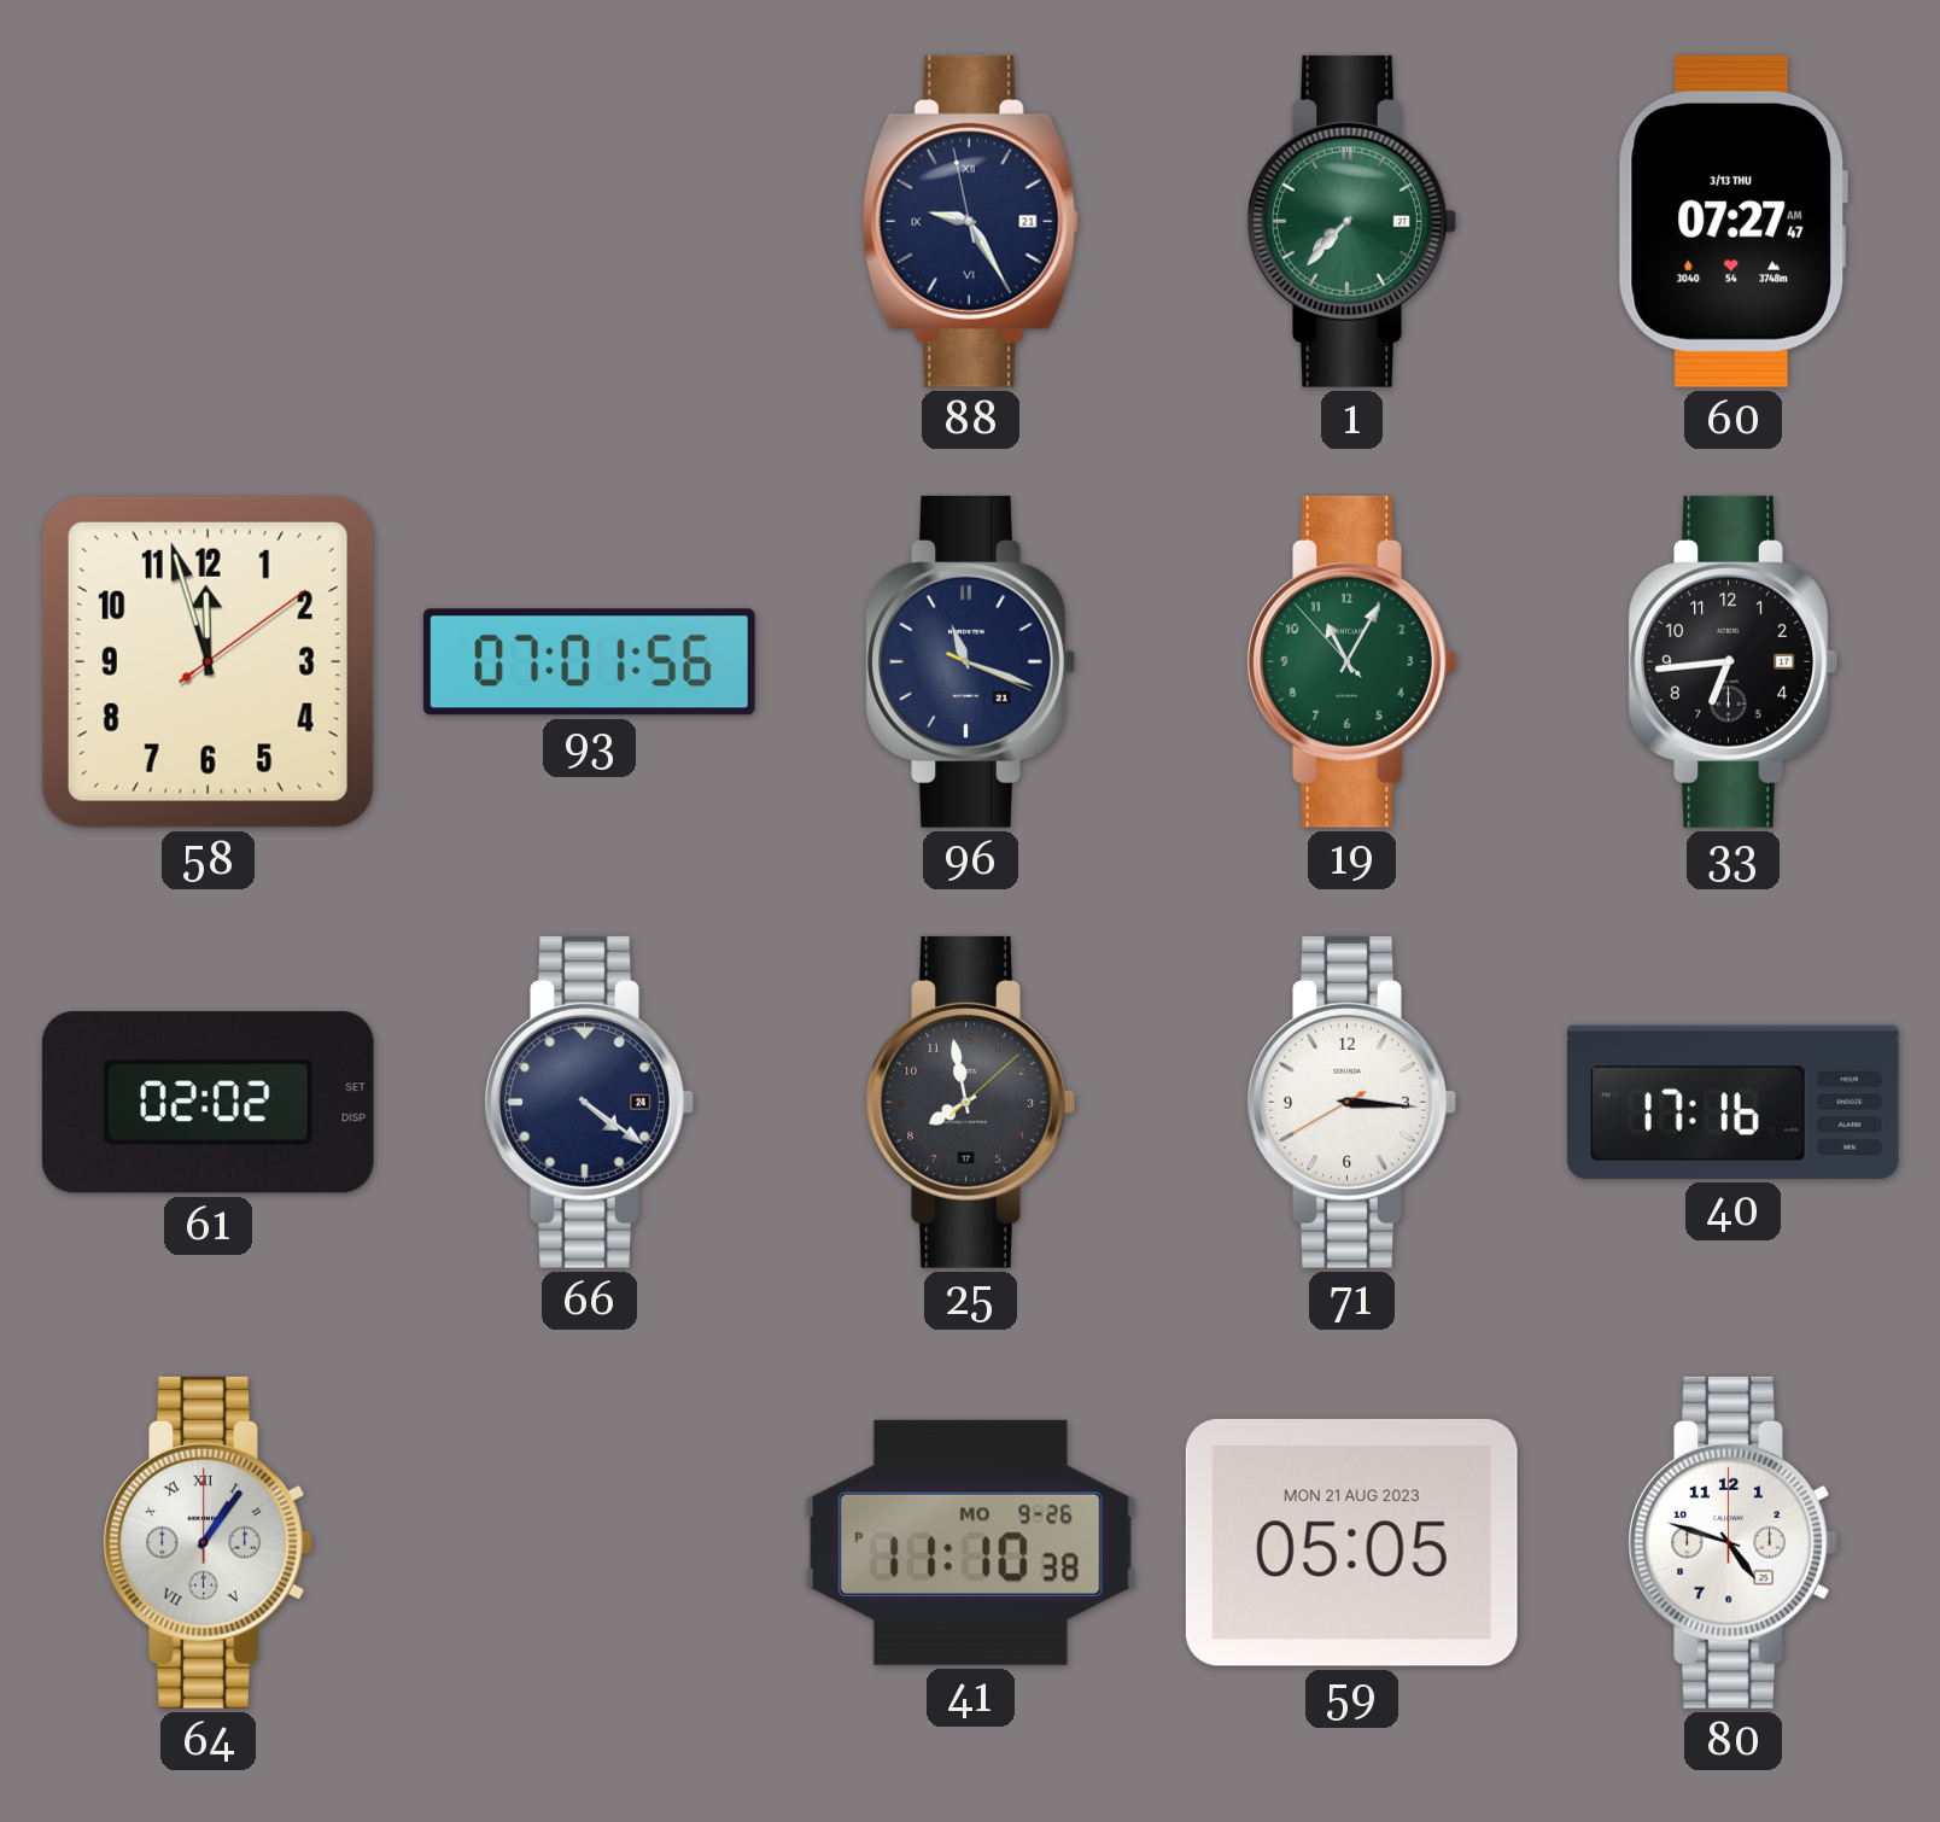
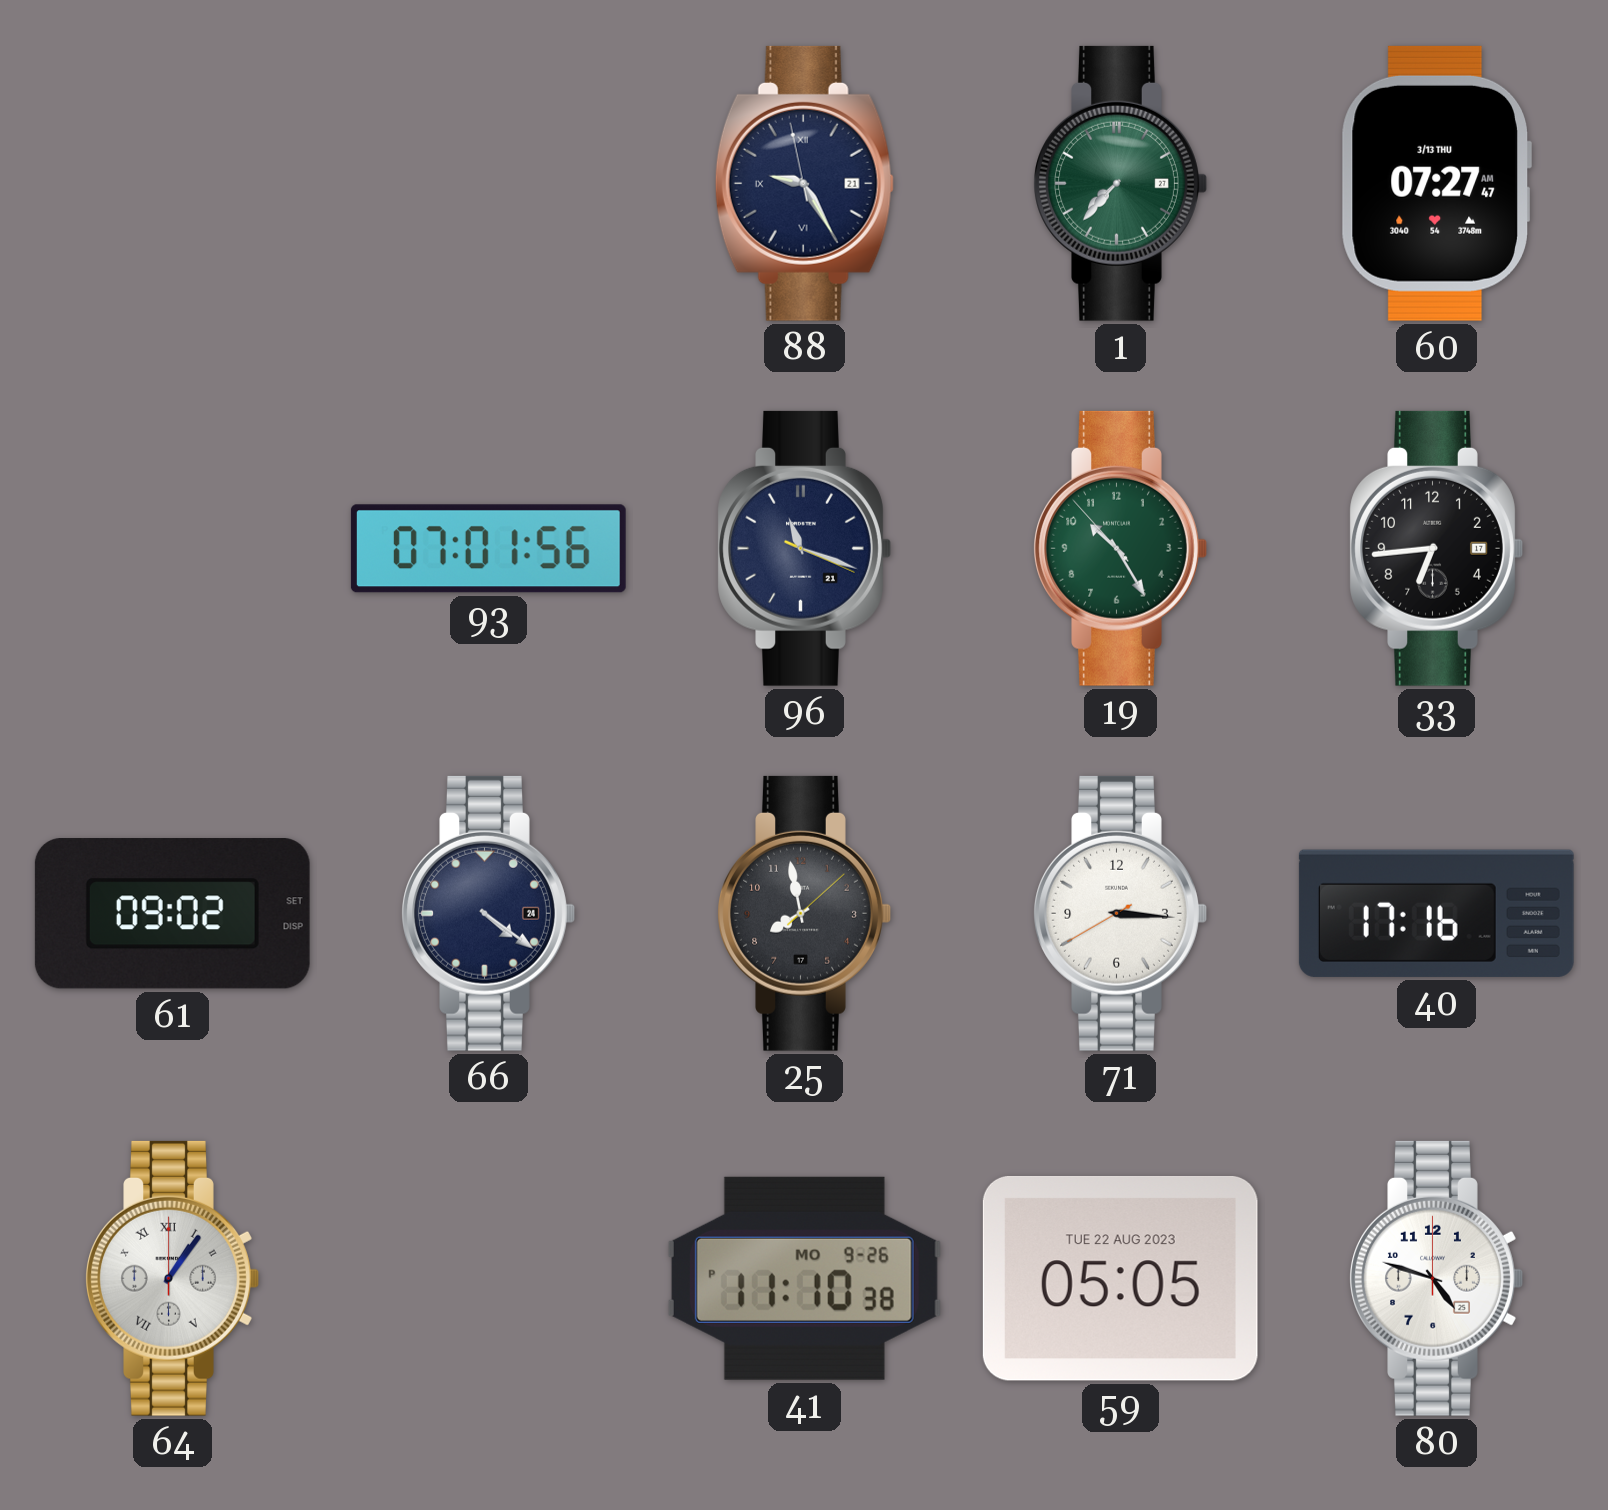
58: 11:57 -> none (208, 661)
19: 11:04 -> 10:24 (1120, 548)
61: 02:02 -> 09:02 (172, 914)
59 date: MON 21 AUG 2023 -> TUE 22 AUG 2023 (1120, 1278)
